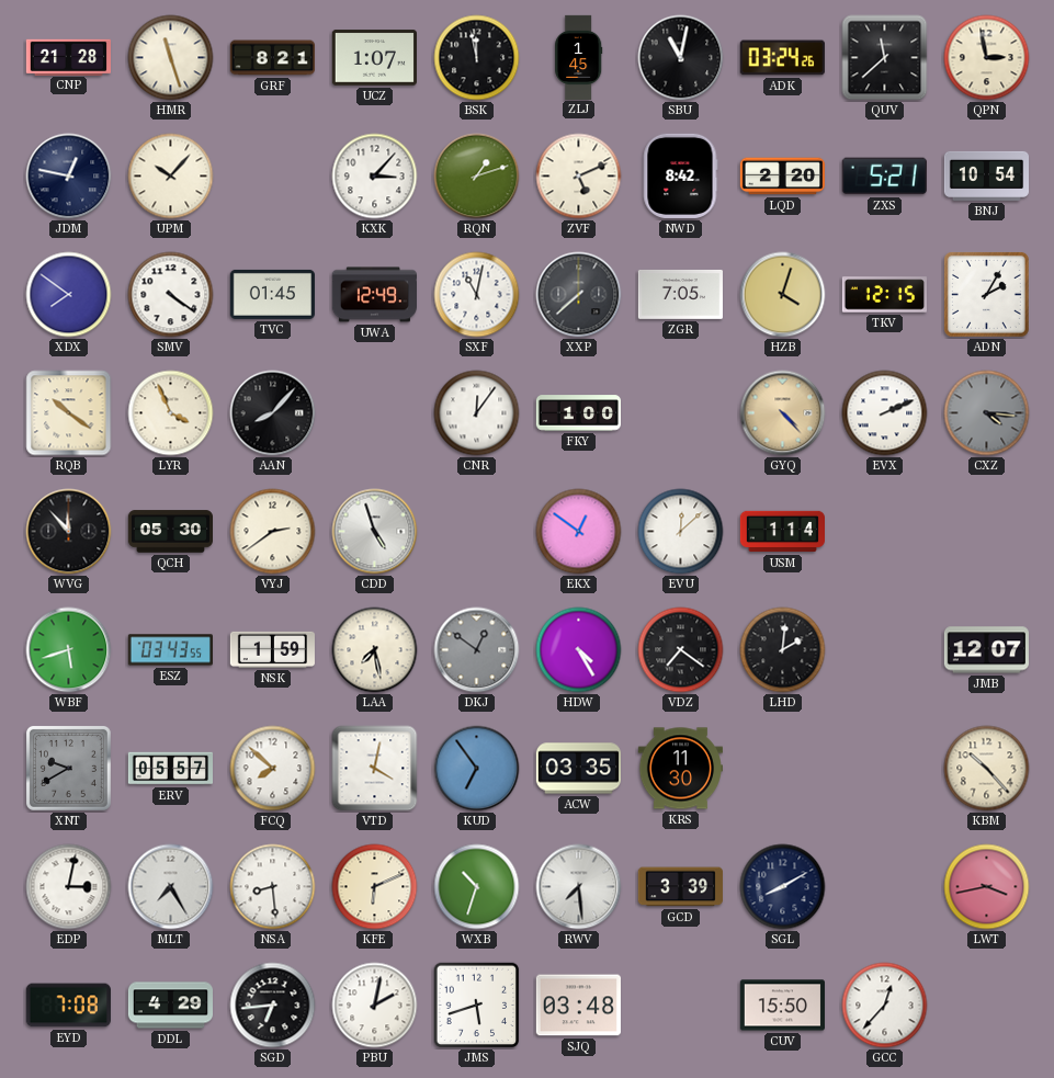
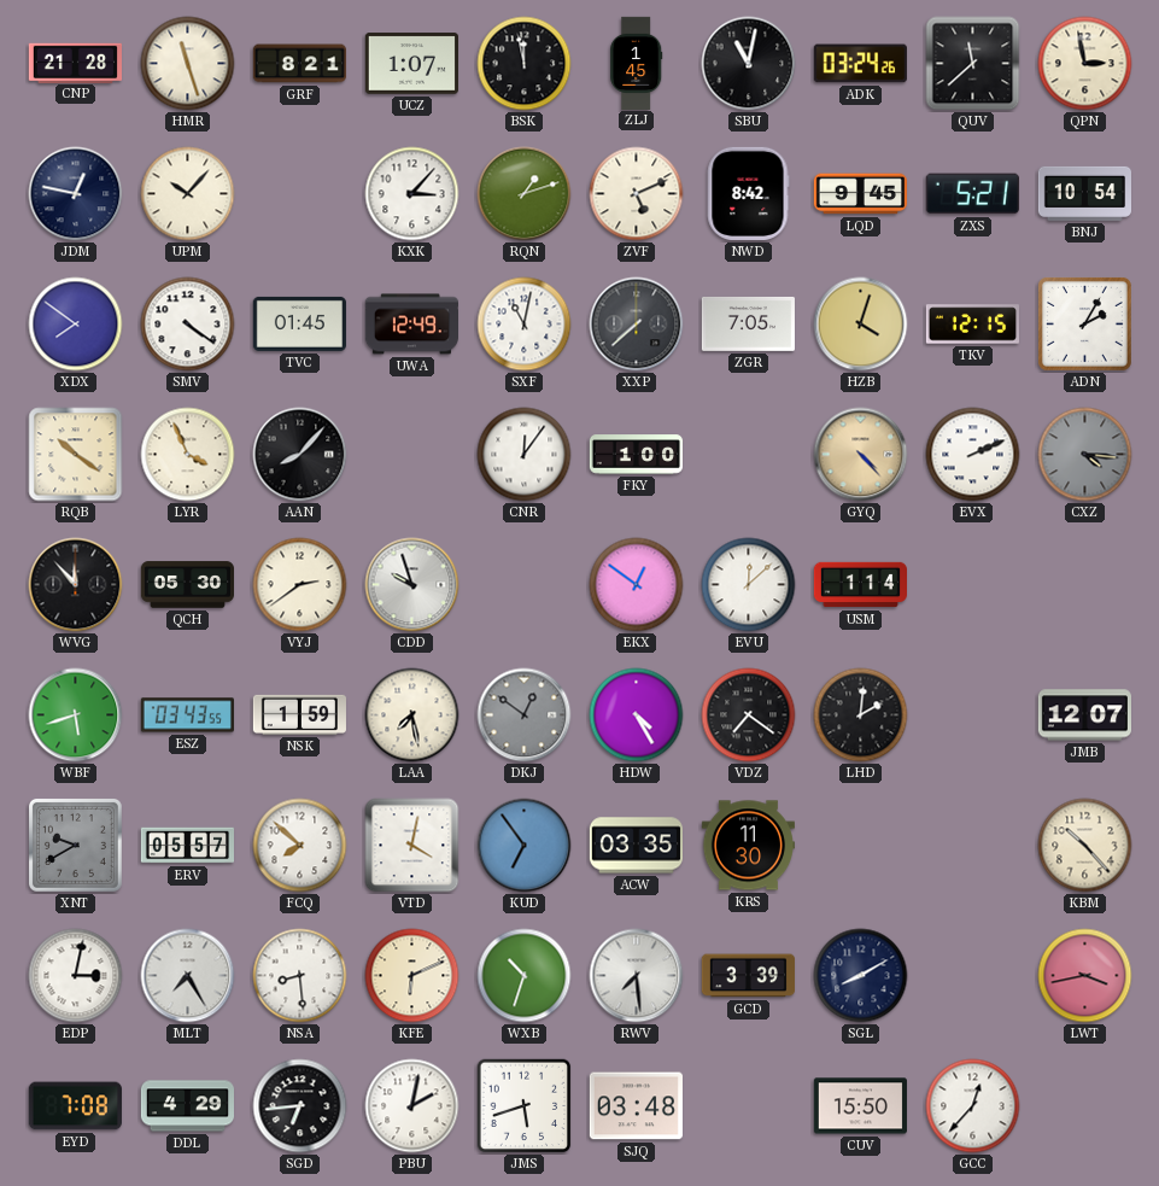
LQD: 2:20 -> 9:45 (860, 194)
CDD: 4:57 -> 9:57 (412, 585)
